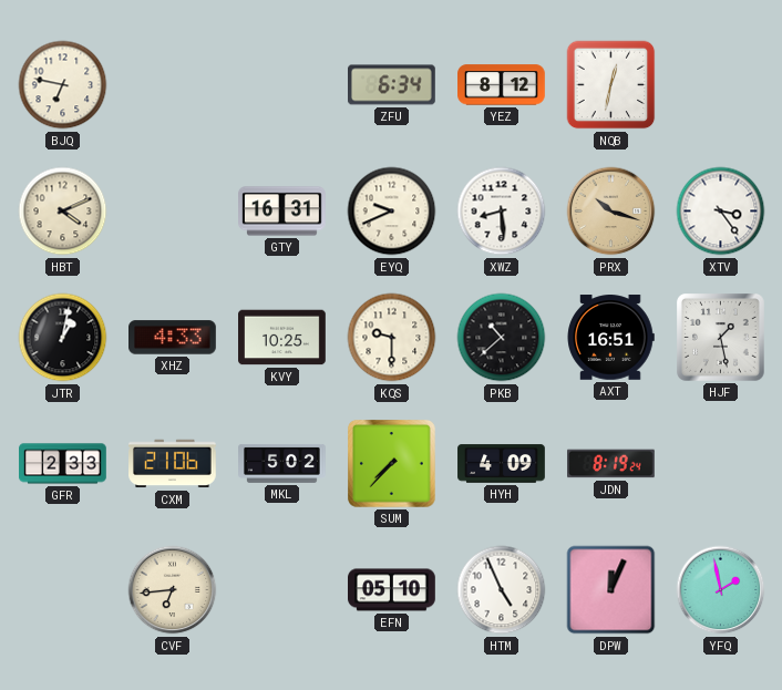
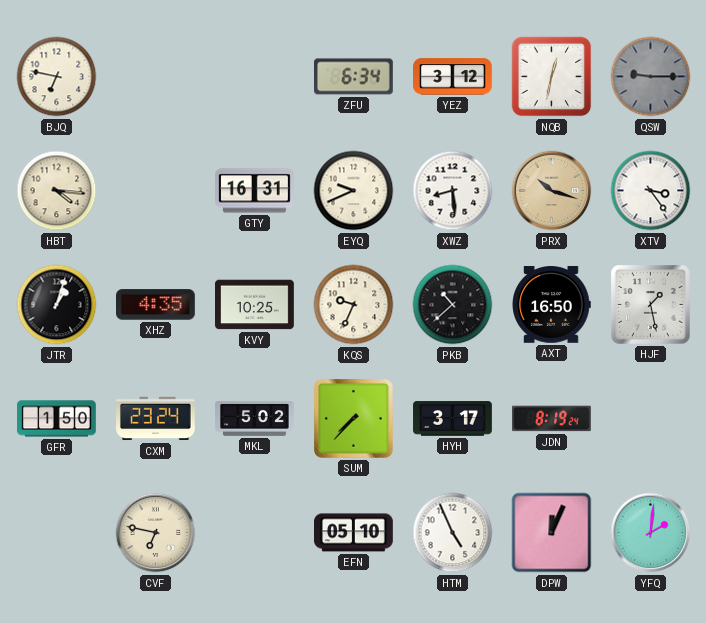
YEZ: 8:12 -> 3:12 (453, 77)
QSW: none -> 9:15 (651, 77)
HBT: 4:11 -> 4:16 (57, 191)
JTR: 1:02 -> 1:03 (57, 305)
XHZ: 4:33 -> 4:35 (156, 305)
KQS: 9:30 -> 9:34 (354, 305)
AXT: 16:51 -> 16:50 (551, 305)
GFR: 2:33 -> 1:50 (57, 419)
CXM: 21:06 -> 23:24 (156, 419)
HYH: 4:09 -> 3:17 (453, 419)
CVF: 6:44 -> 6:47 (156, 533)
YFQ: 1:58 -> 2:01 (651, 533)
